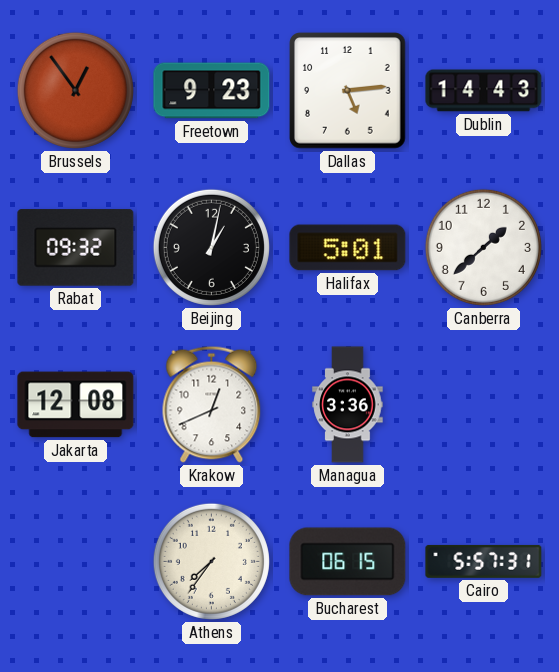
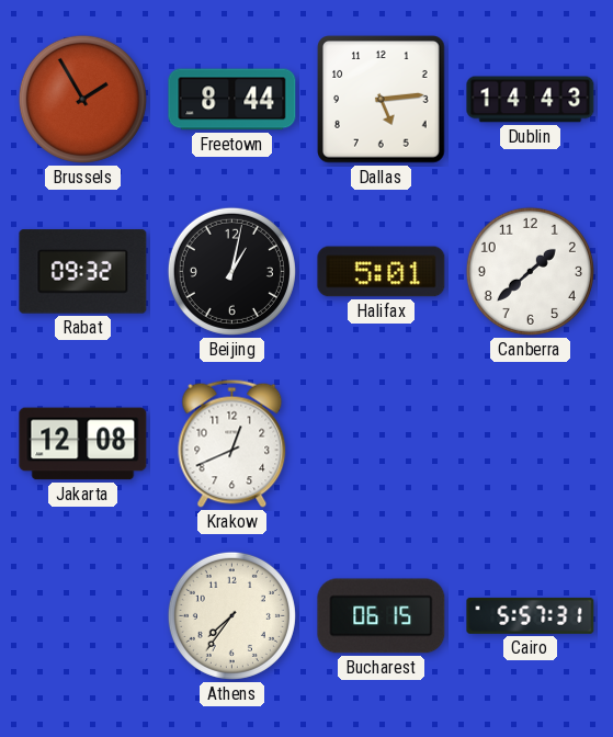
Brussels: 12:54 -> 1:55 (82, 99)
Freetown: 9:23 -> 8:44 (232, 100)
Managua: 3:36 -> none (348, 405)
